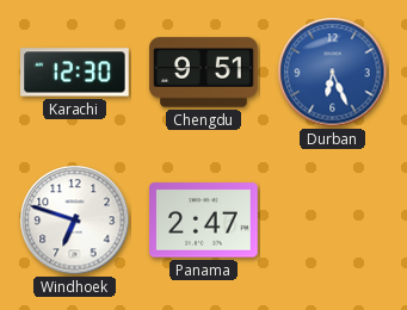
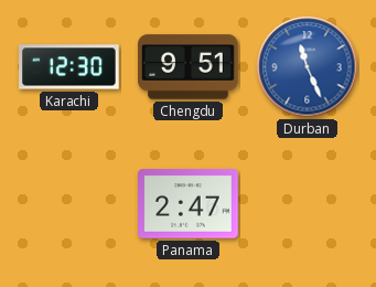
Durban: 6:26 -> 11:26 (308, 67)
Windhoek: 6:48 -> none (75, 221)
